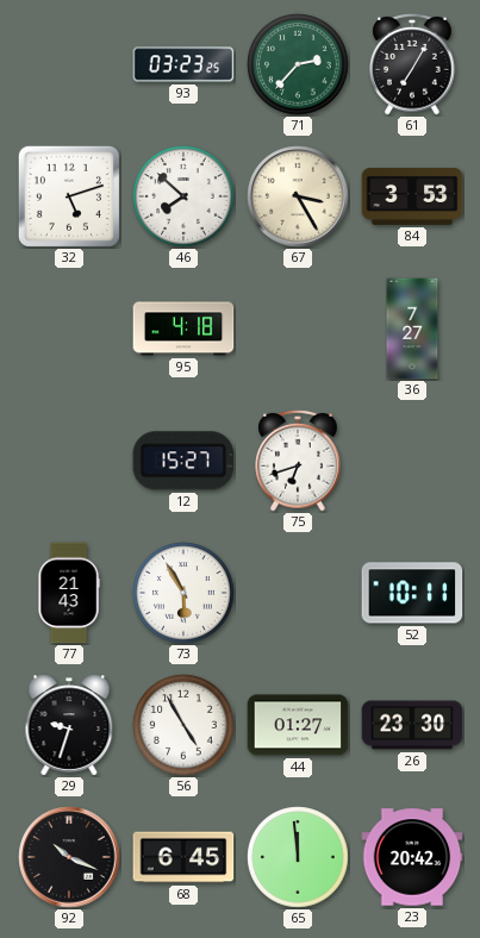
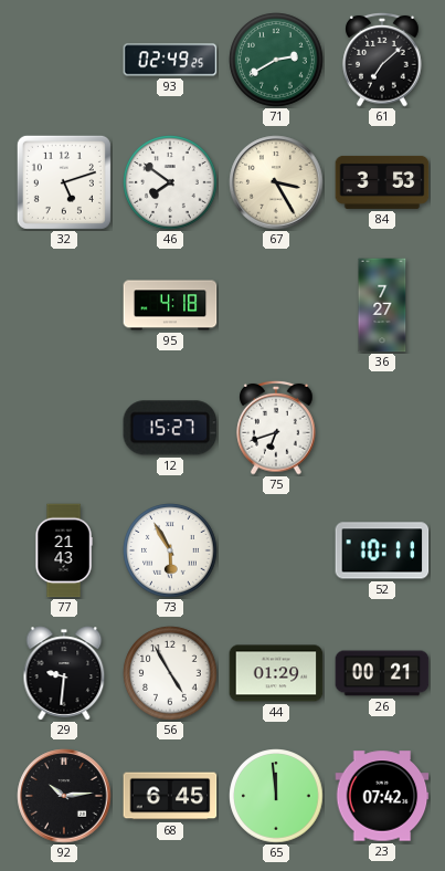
93: 03:23 -> 02:49 (170, 60)
71: 2:37 -> 2:40 (276, 60)
61: 7:05 -> 7:08 (382, 60)
46: 7:52 -> 7:51 (170, 182)
29: 9:33 -> 9:31 (64, 673)
44: 01:27 -> 01:29 (276, 673)
26: 23:30 -> 00:21 (382, 673)
92: 10:19 -> 10:14 (64, 796)
23: 20:42 -> 07:42 (382, 796)
